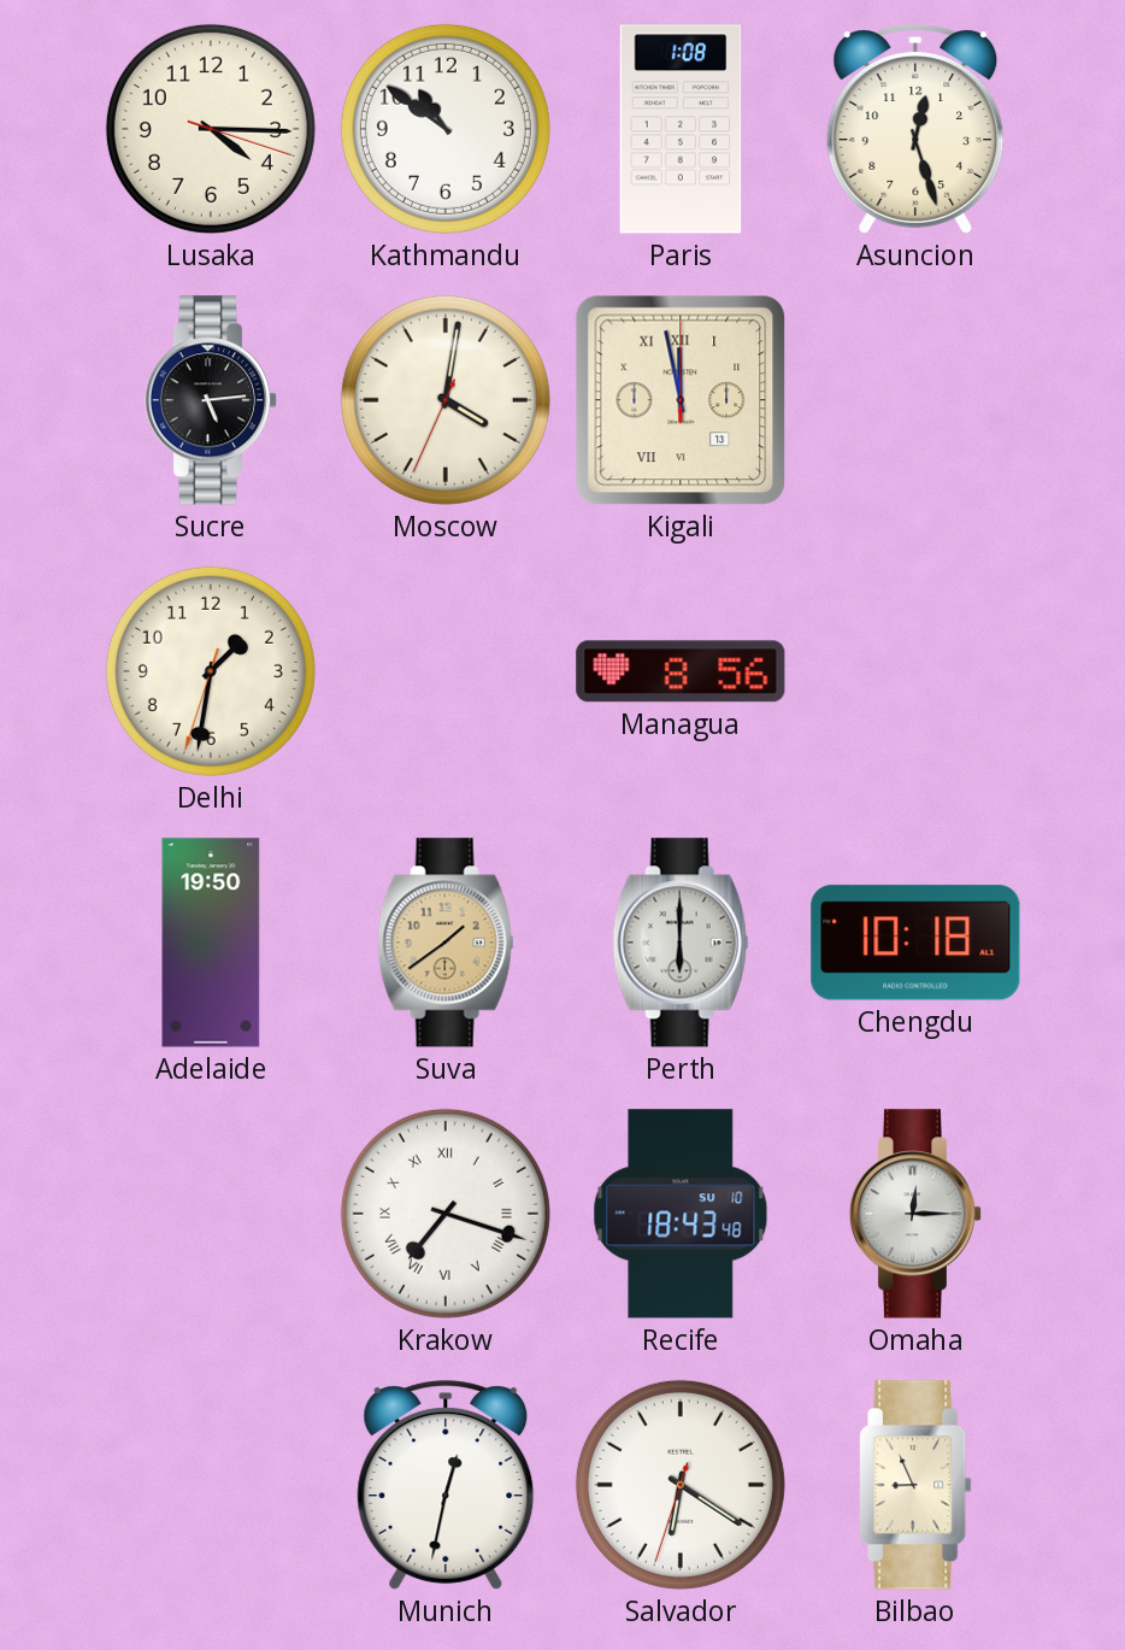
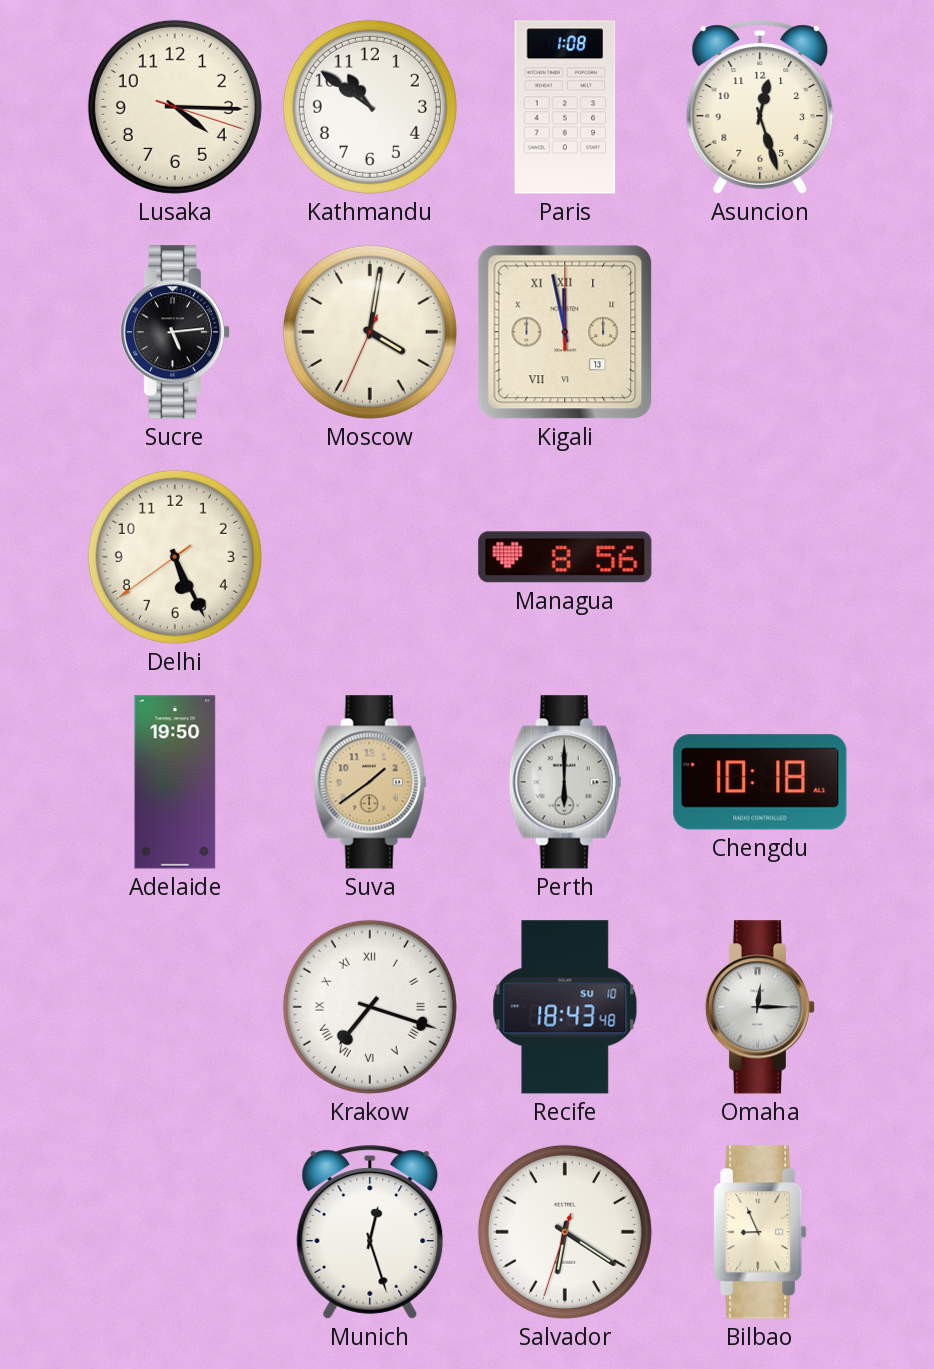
Delhi: 1:31 -> 5:25 (175, 557)
Munich: 12:32 -> 12:27 (370, 1232)
